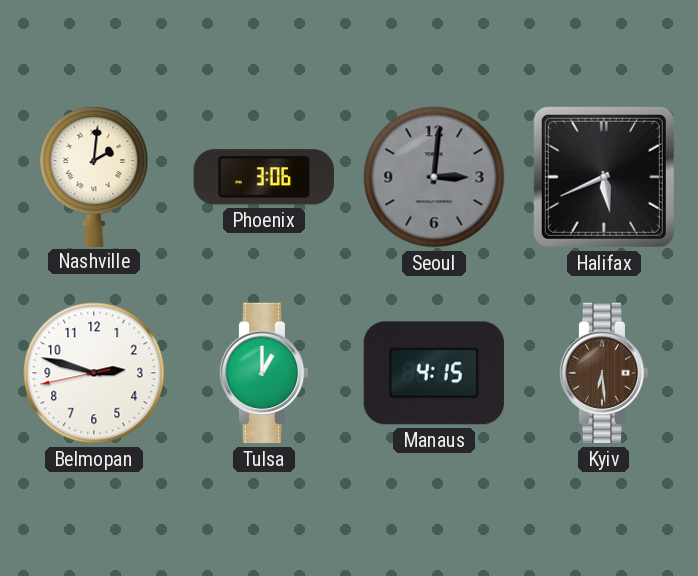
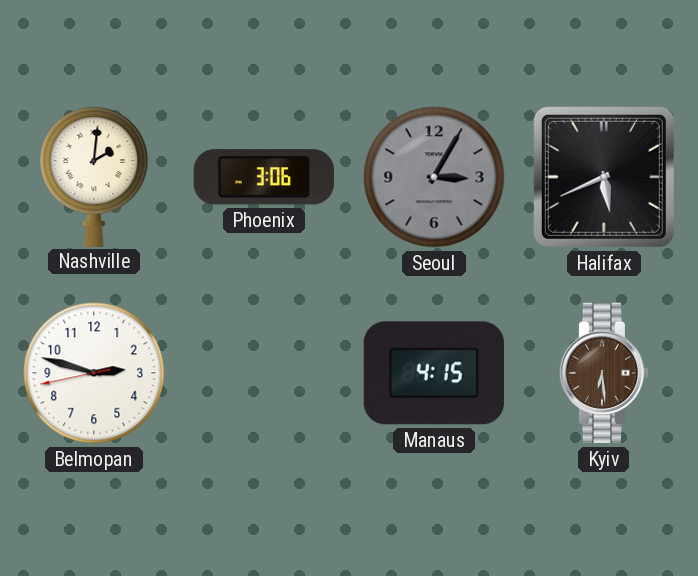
Seoul: 3:01 -> 3:05 (434, 177)
Tulsa: 1:00 -> none (264, 373)
